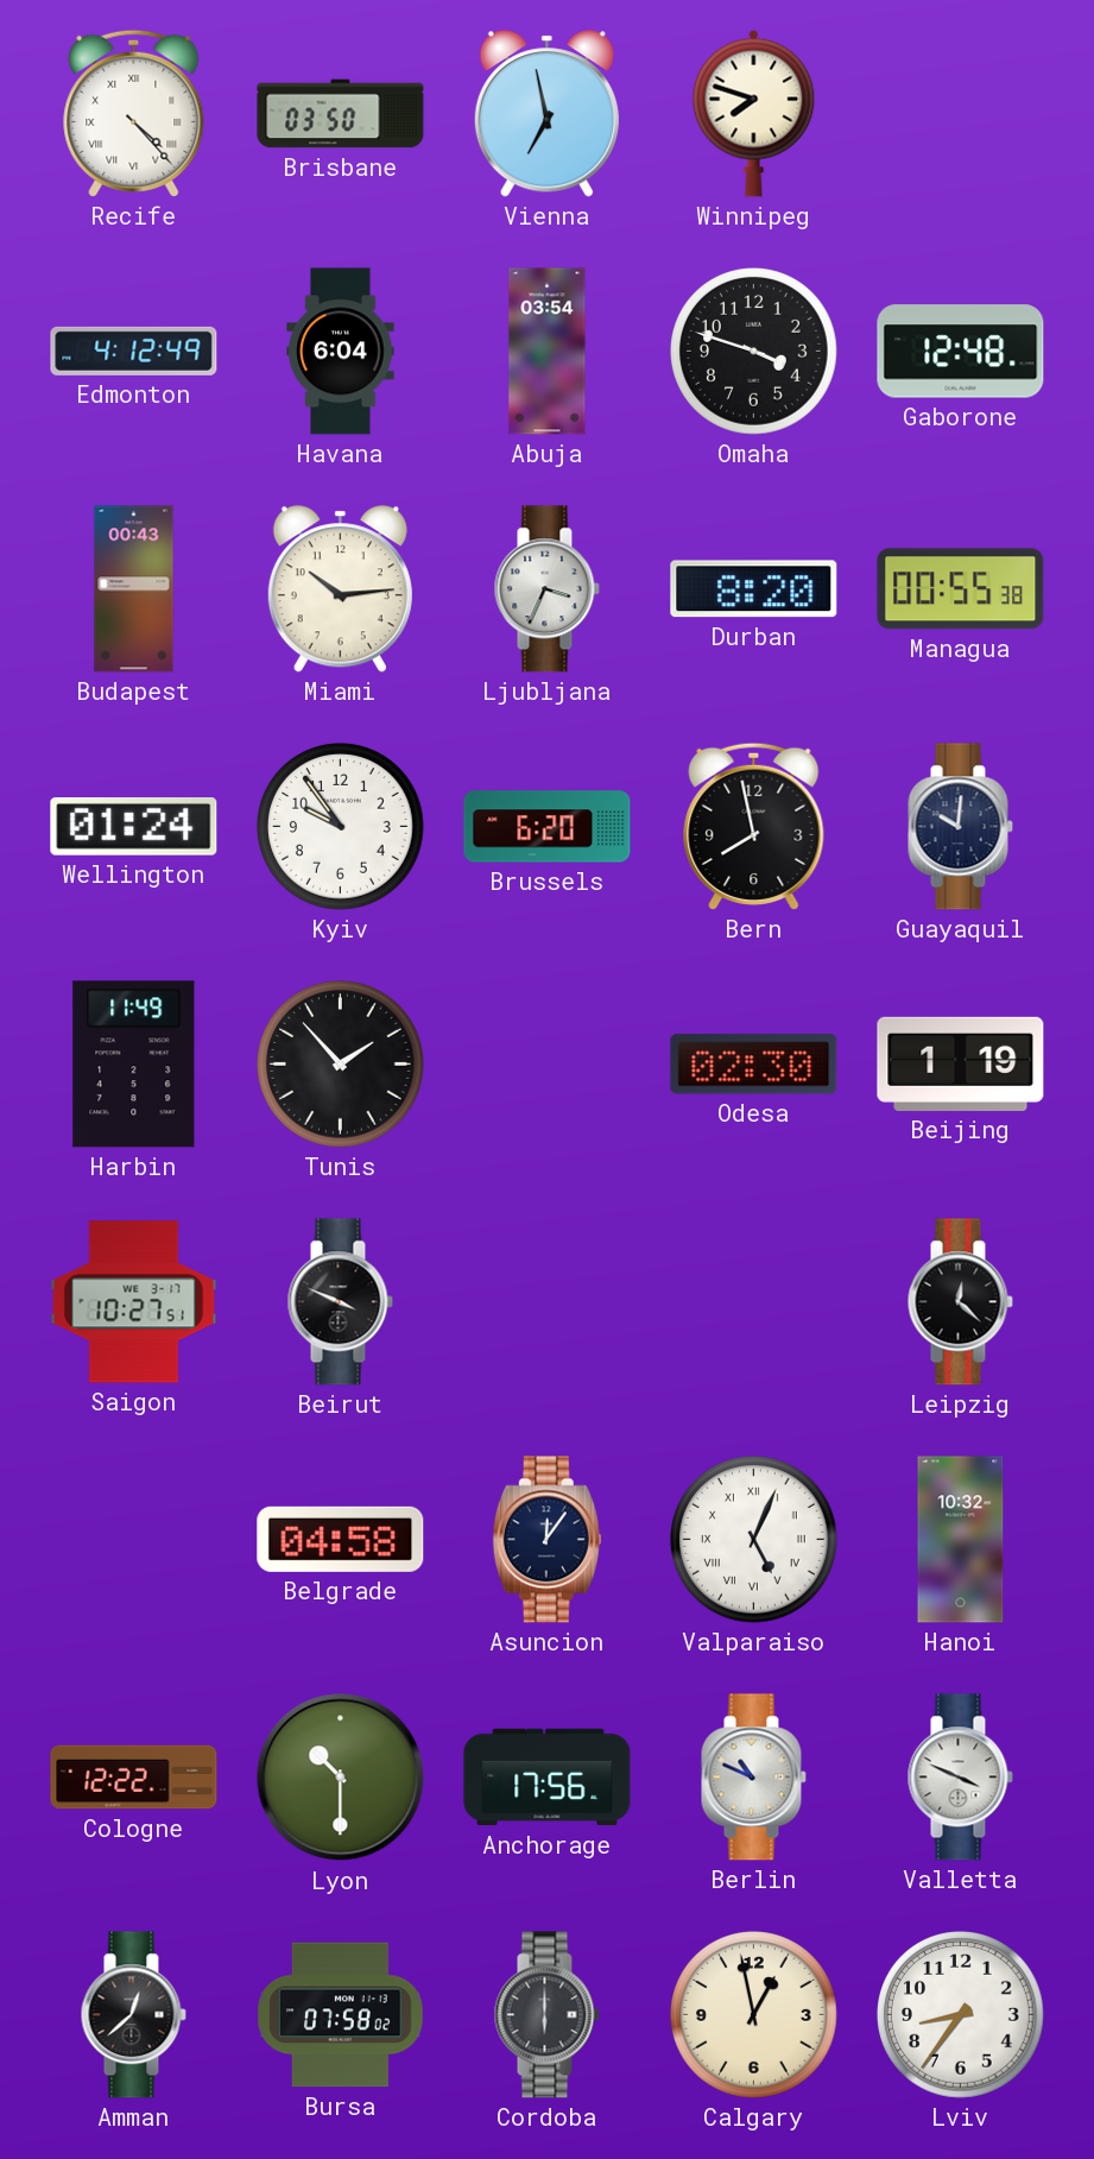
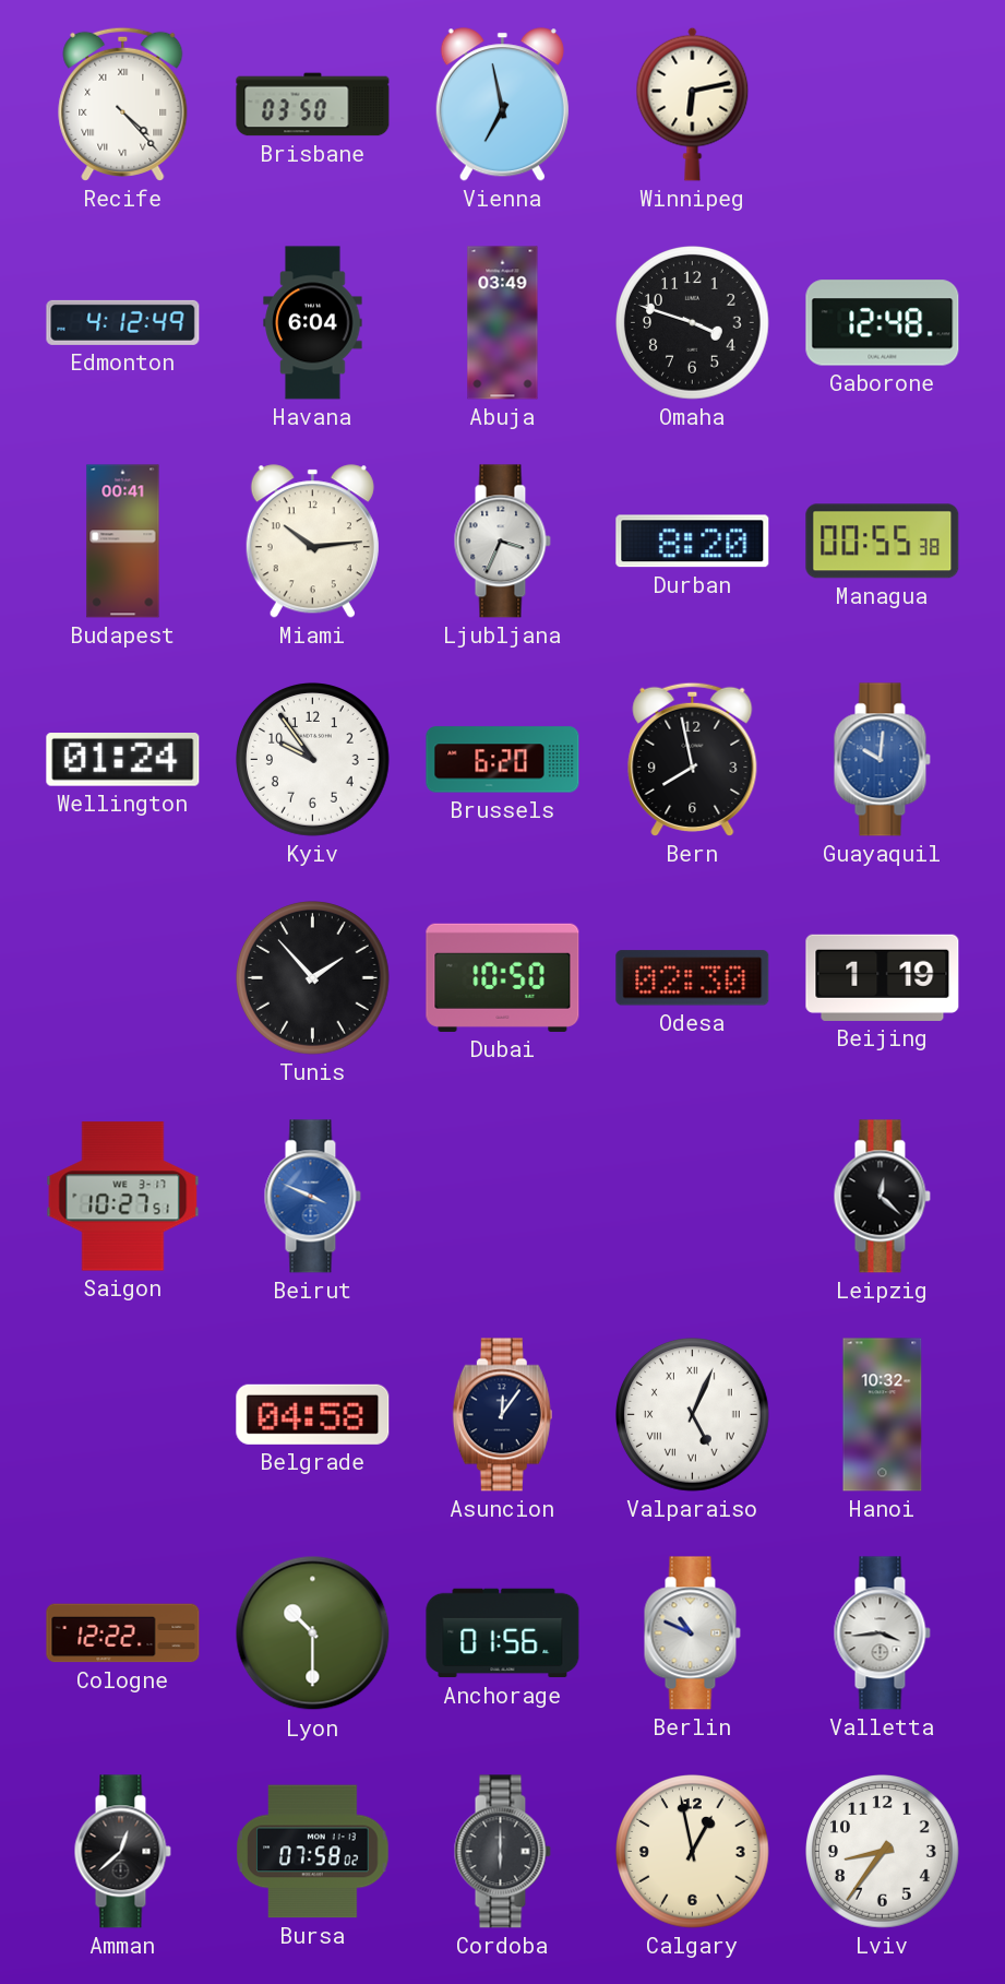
Winnipeg: 7:48 -> 6:13 (693, 104)
Abuja: 03:54 -> 03:49 (503, 323)
Budapest: 00:43 -> 00:41 (123, 542)
Guayaquil dial: navy -> blue (882, 760)
Harbin: 11:49 -> none (134, 1065)
Dubai: none -> 10:50 (503, 977)
Beirut dial: black -> blue (312, 1197)
Anchorage: 17:56 -> 01:56 (503, 1633)
Valletta: 3:49 -> 3:44 (882, 1633)
